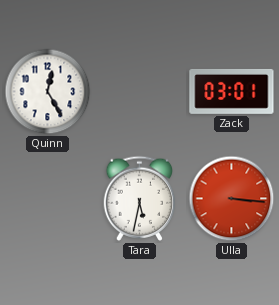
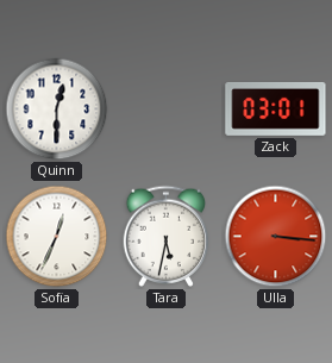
Quinn: 12:25 -> 12:30 (57, 109)
Sofia: none -> 12:34 (57, 237)
